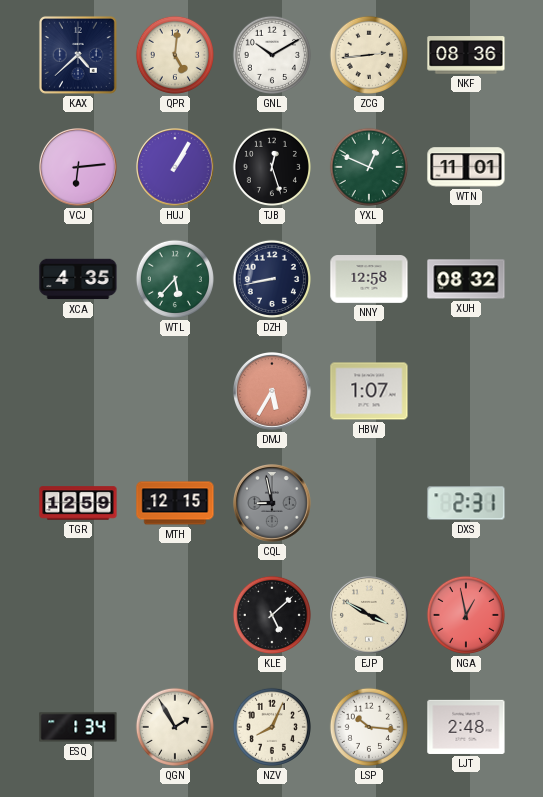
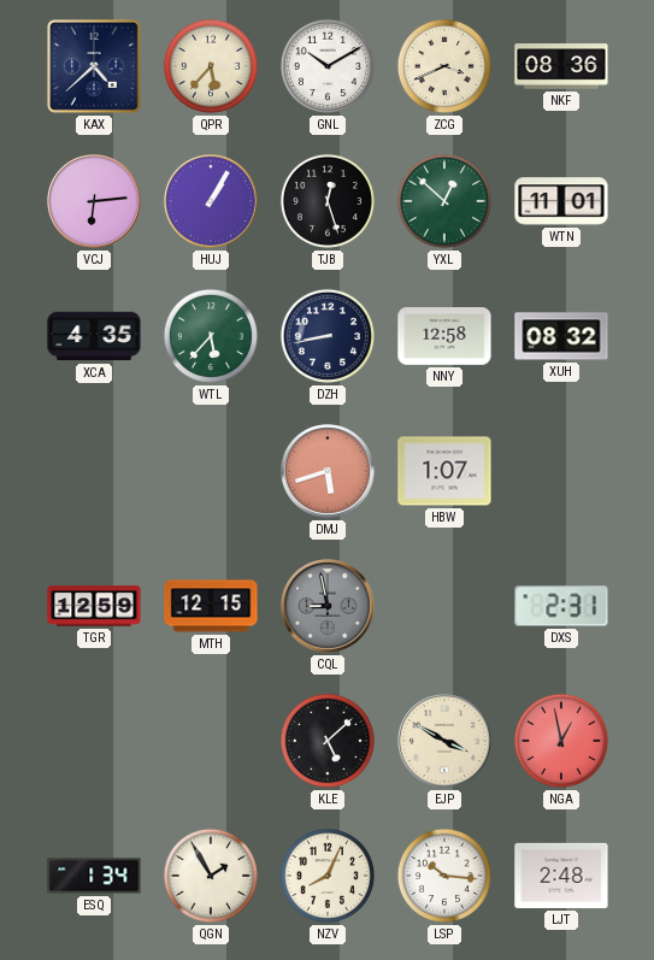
QPR: 5:01 -> 5:37 (211, 66)
ZCG: 2:44 -> 3:41 (444, 66)
YXL: 12:49 -> 12:52 (444, 201)
DMJ: 5:35 -> 5:42 (329, 472)
